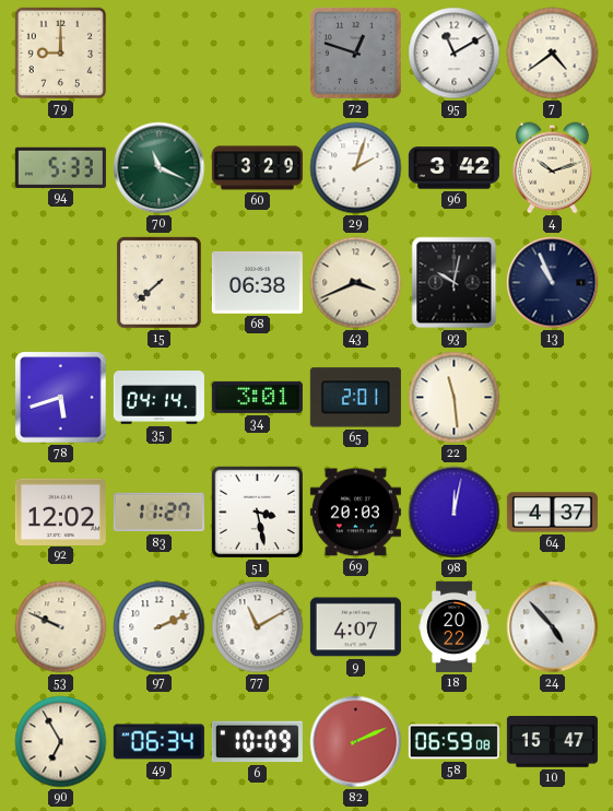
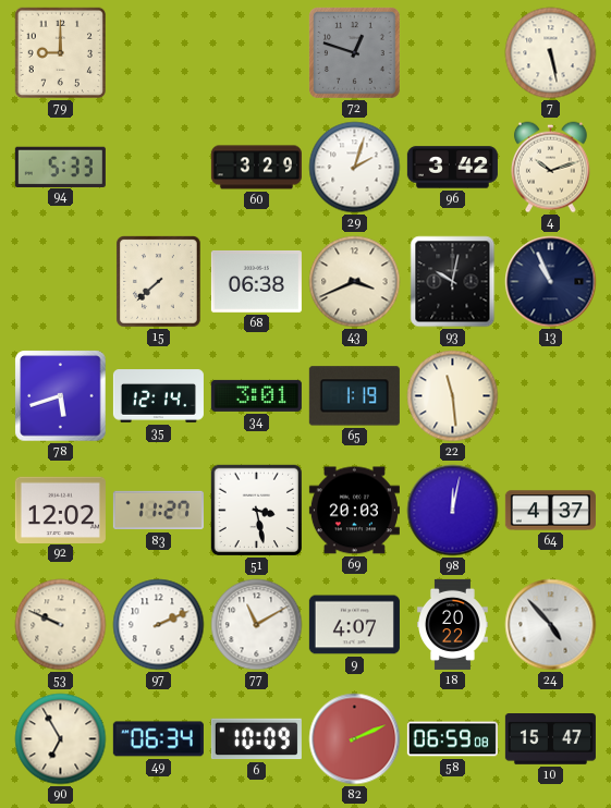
95: 11:10 -> none (455, 54)
7: 4:39 -> 5:28 (551, 53)
70: 11:19 -> none (160, 168)
35: 04:14 -> 12:14 (158, 396)
65: 2:01 -> 1:19 (354, 396)
